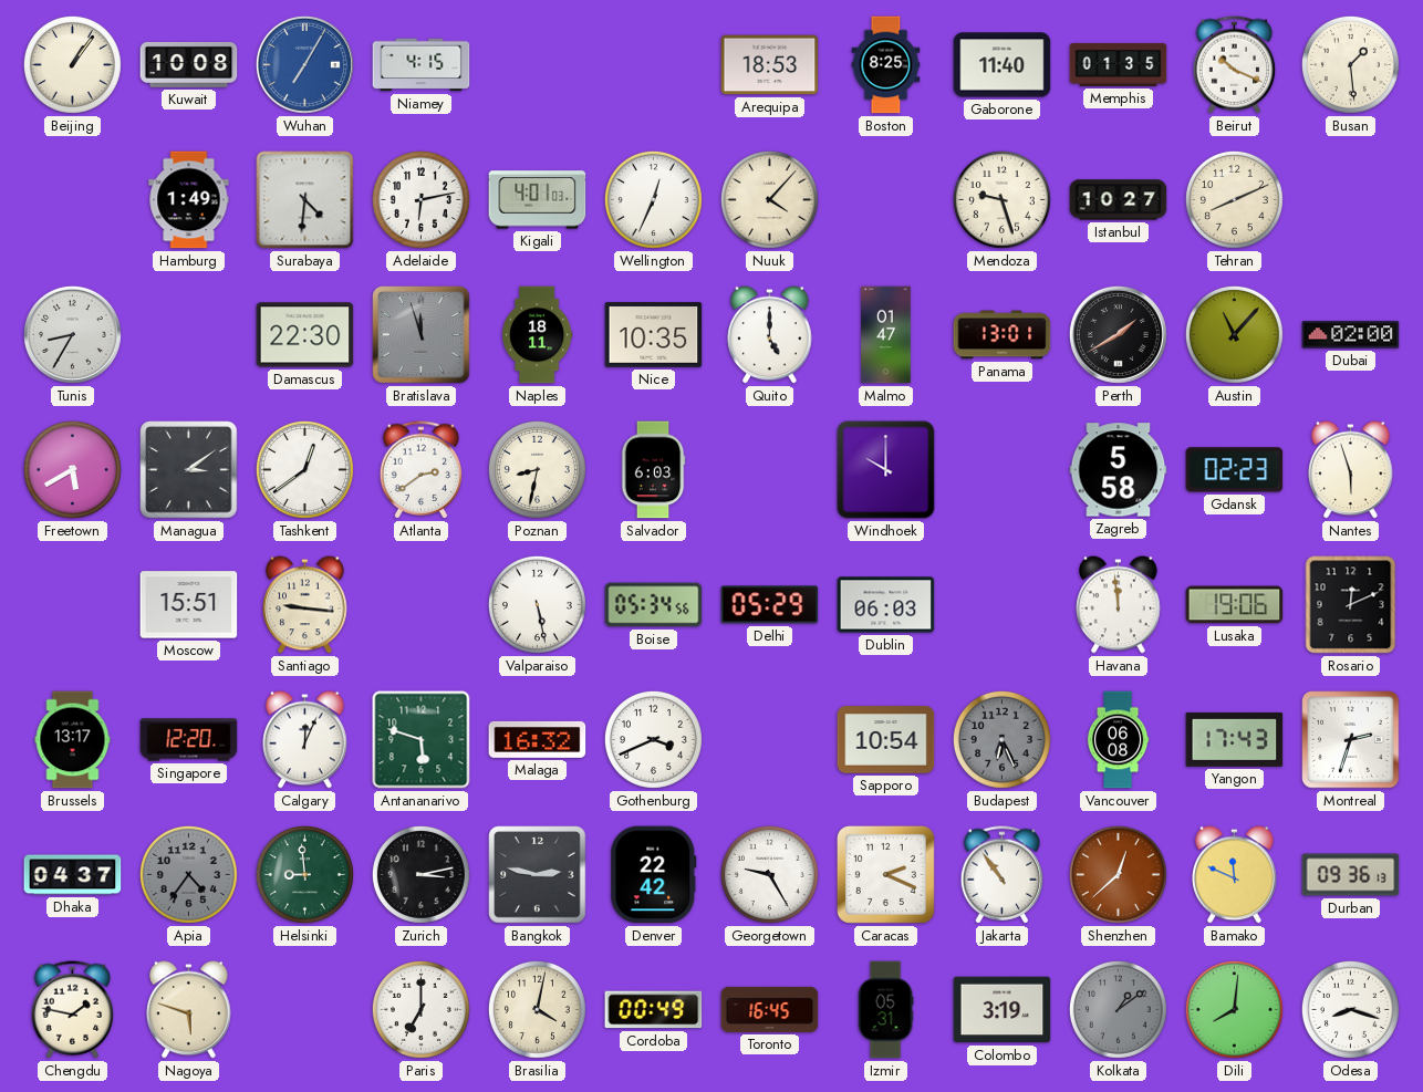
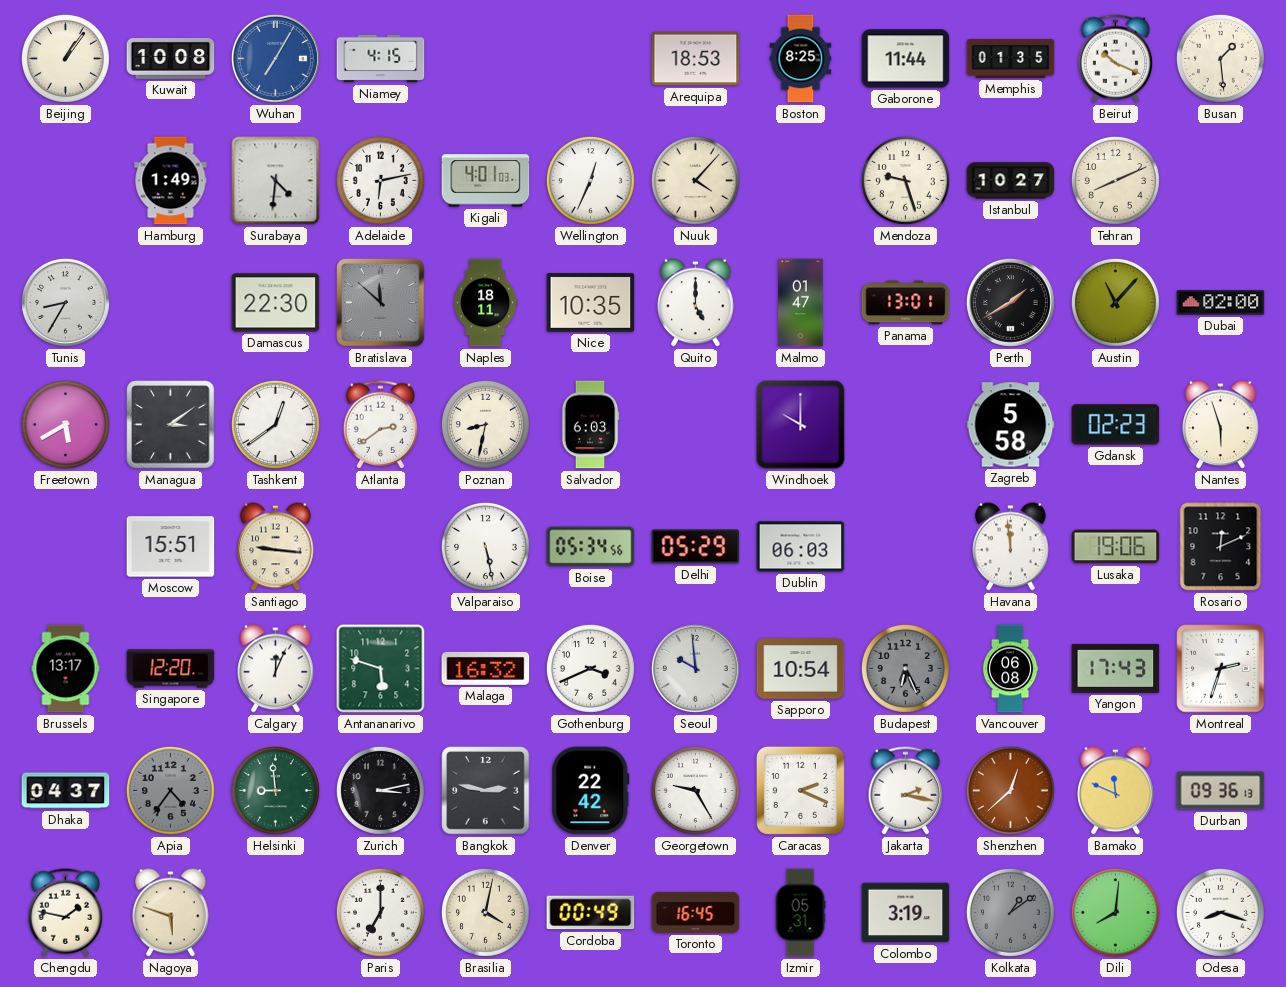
Gaborone: 11:40 -> 11:44 (906, 59)
Bratislava: 11:57 -> 11:52 (381, 303)
Seoul: none -> 9:59 (695, 668)
Jakarta: 10:54 -> 2:17 (906, 791)
